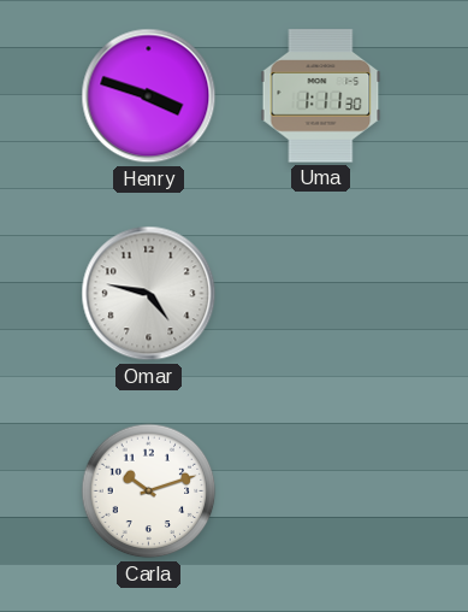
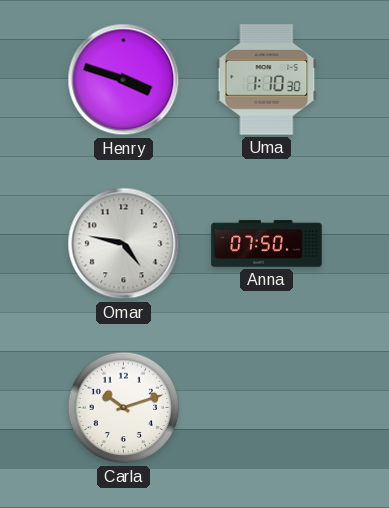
Uma: 1:11 -> 1:10 (267, 80)
Anna: none -> 07:50 (267, 244)
